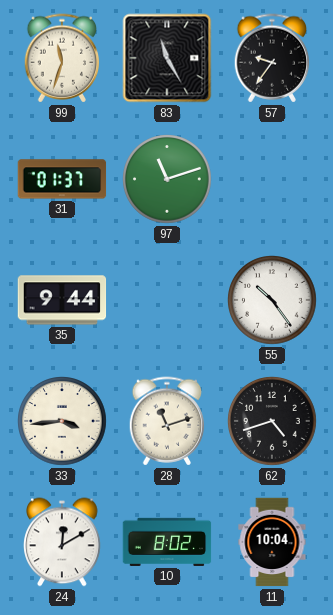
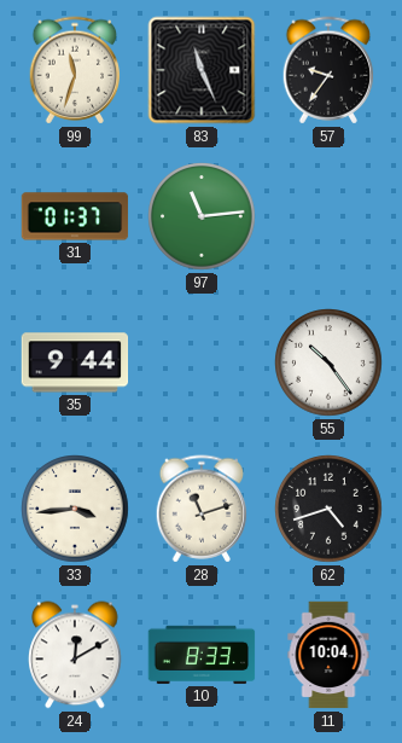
83: 11:25 -> 11:26 (202, 70)
97: 11:12 -> 11:14 (202, 216)
10: 8:02 -> 8:33 (202, 655)
